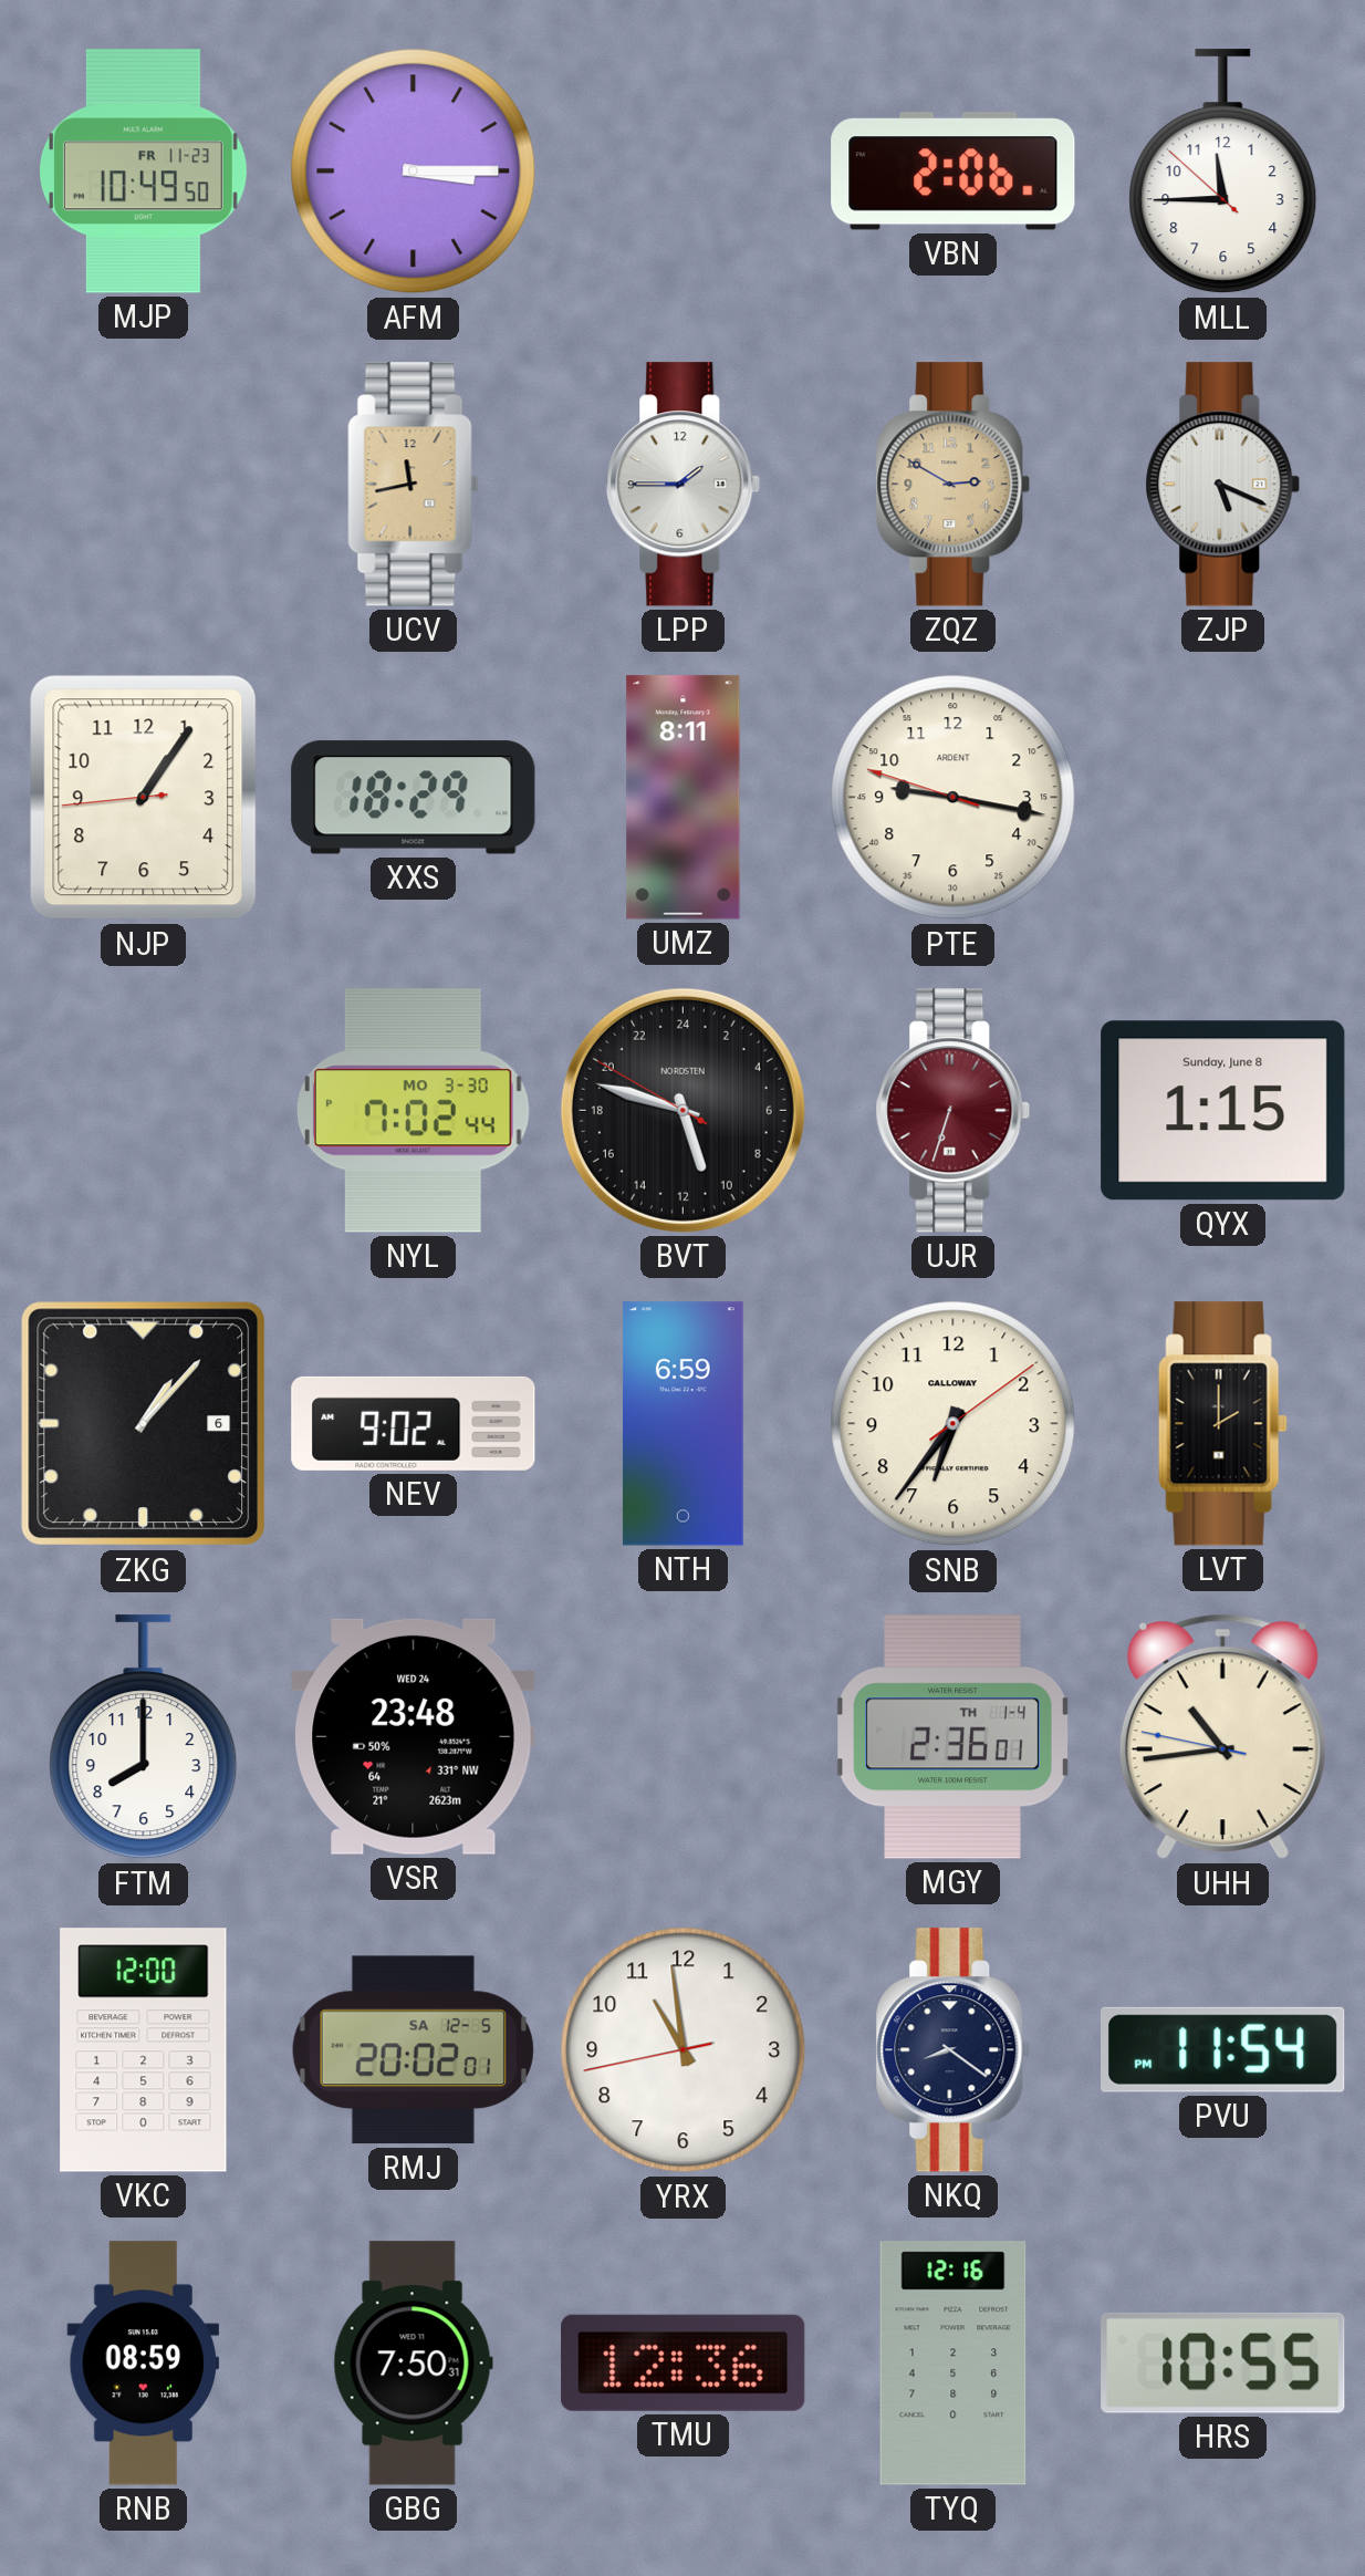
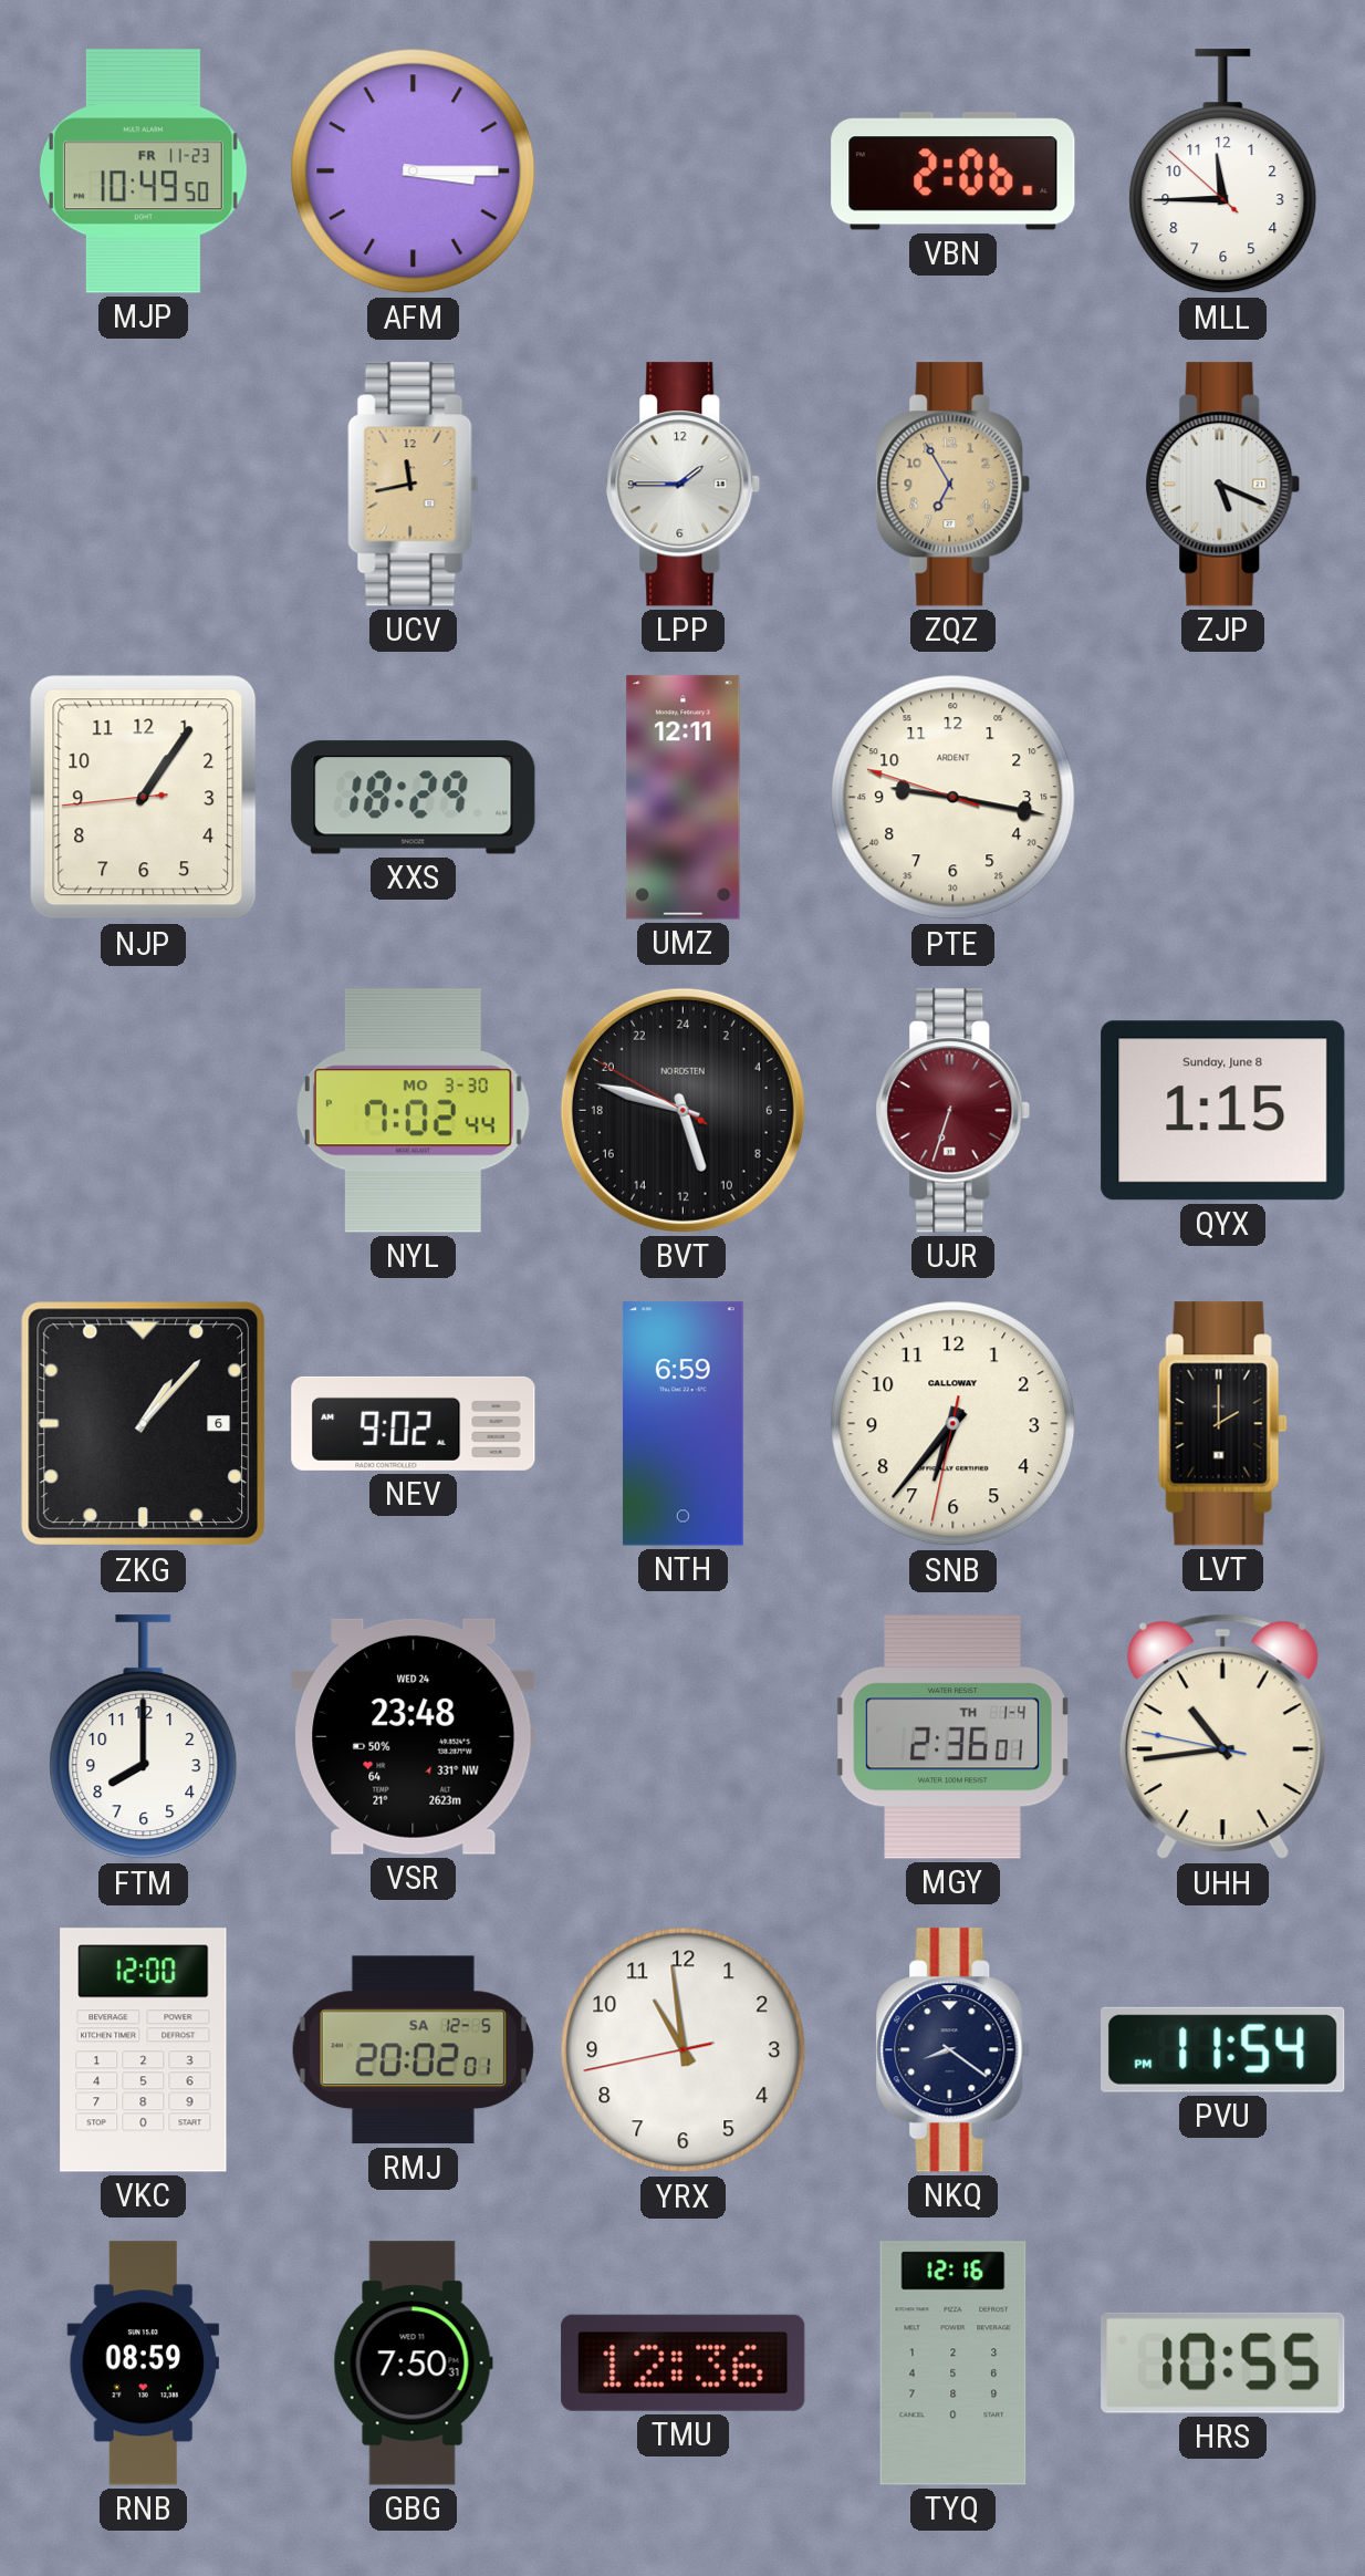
ZQZ: 2:50 -> 6:55 (954, 485)
UMZ: 8:11 -> 12:11 (684, 798)
SNB: 6:36:09 -> 6:36:32 (954, 1424)
